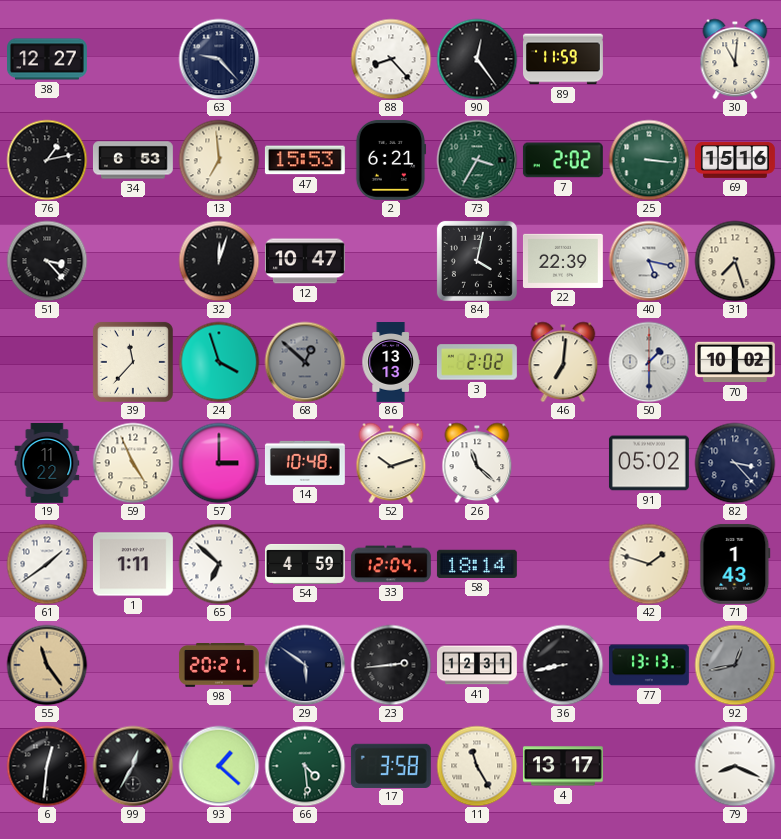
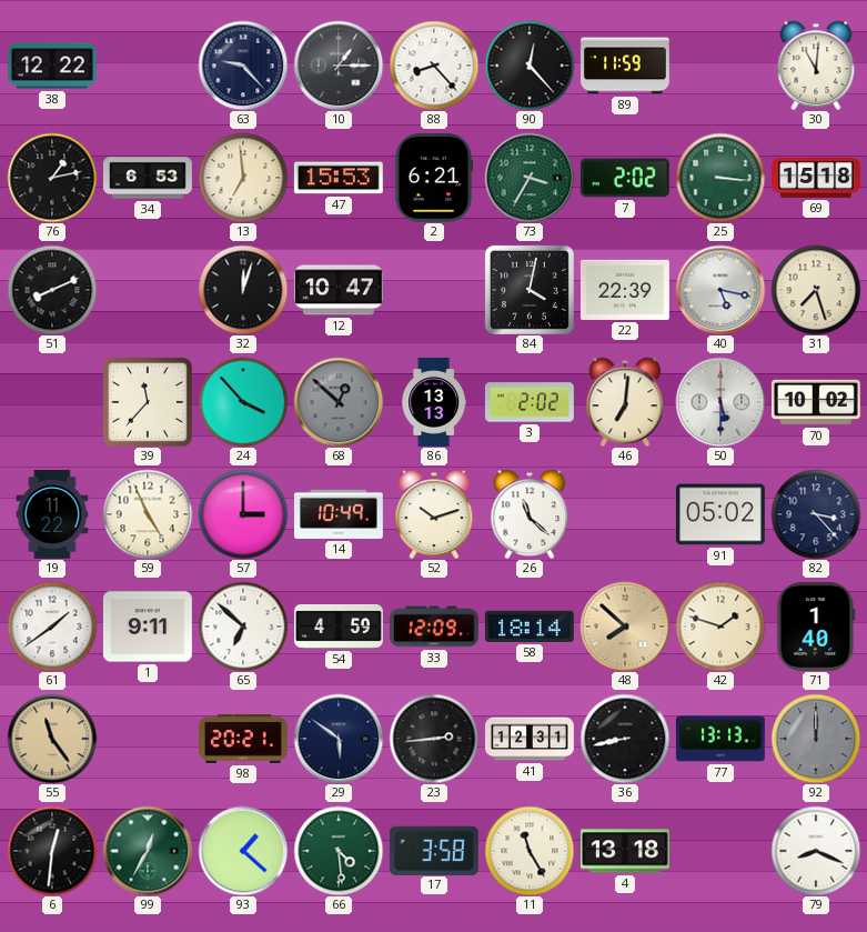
38: 12:27 -> 12:22 (53, 66)
10: none -> 1:15 (339, 66)
90: 12:24 -> 12:23 (530, 66)
69: 15:16 -> 15:18 (817, 178)
51: 3:23 -> 8:11 (52, 290)
24: 3:57 -> 3:53 (243, 402)
50: 1:30 -> 5:30 (720, 402)
14: 10:48 -> 10:49 (339, 514)
1: 1:11 -> 9:11 (148, 627)
33: 12:04 -> 12:09 (434, 627)
48: none -> 7:52 (625, 627)
71: 1:43 -> 1:40 (816, 627)
92: 12:43 -> 12:00 (816, 739)
99 dial: black -> green (148, 851)
4: 13:17 -> 13:18 (625, 851)
